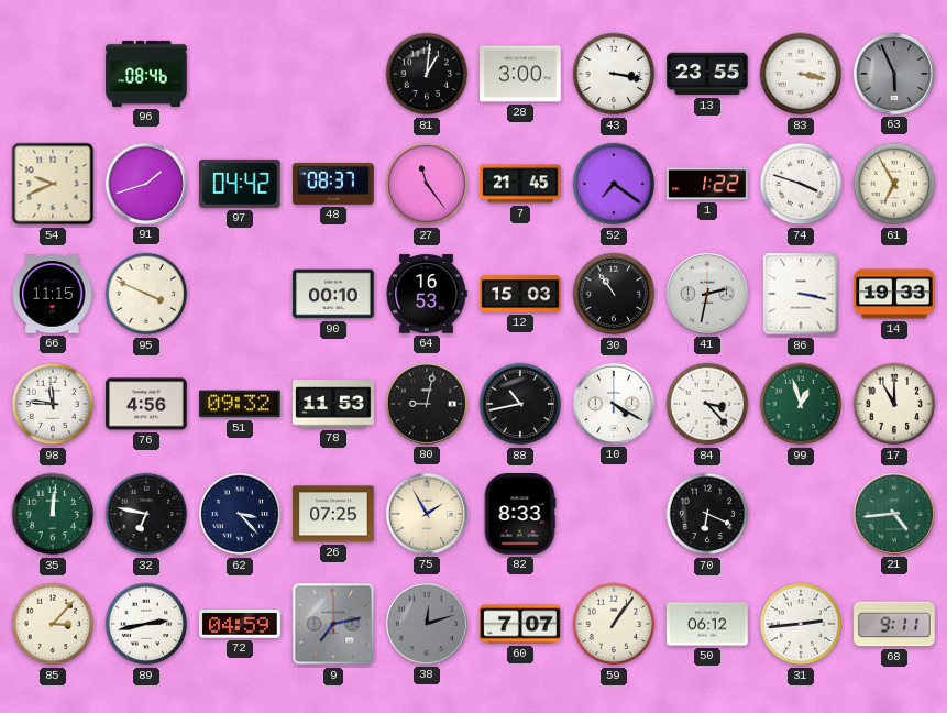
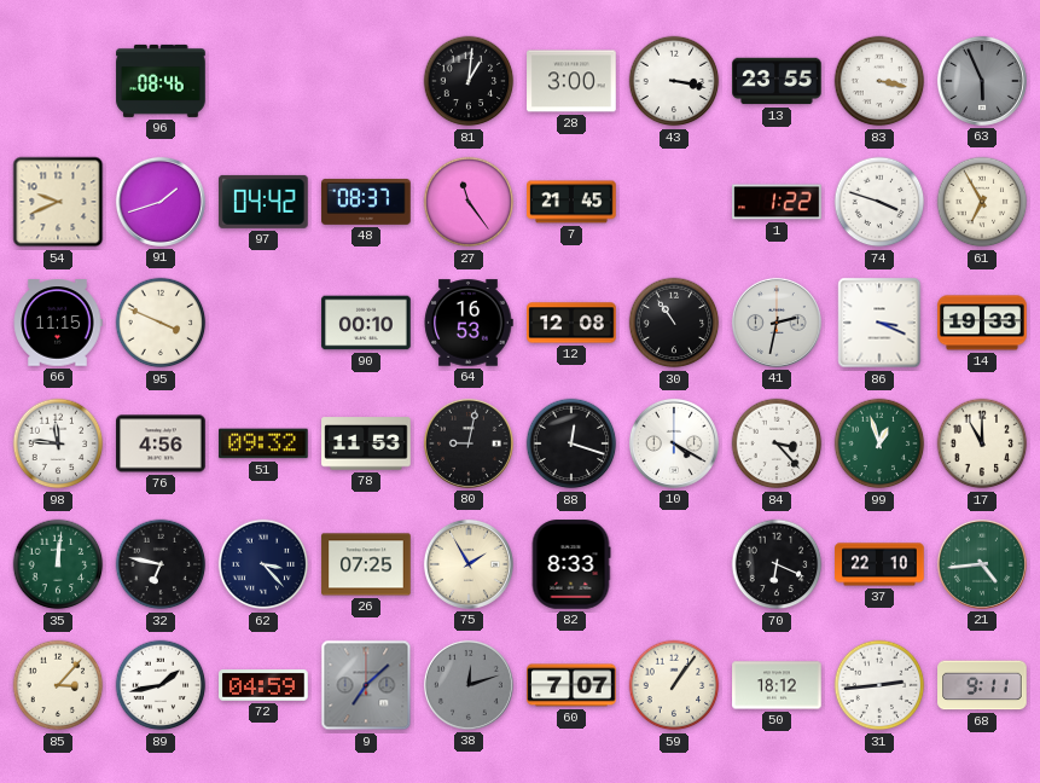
52: 7:21 -> none (614, 184)
12: 15:03 -> 12:08 (571, 323)
86: 3:17 -> 3:19 (879, 323)
88: 10:43 -> 12:18 (571, 443)
37: none -> 22:10 (879, 564)
89: 2:43 -> 1:43 (161, 685)
9: 7:13 -> 7:08 (366, 685)
50: 06:12 -> 18:12 (777, 685)
